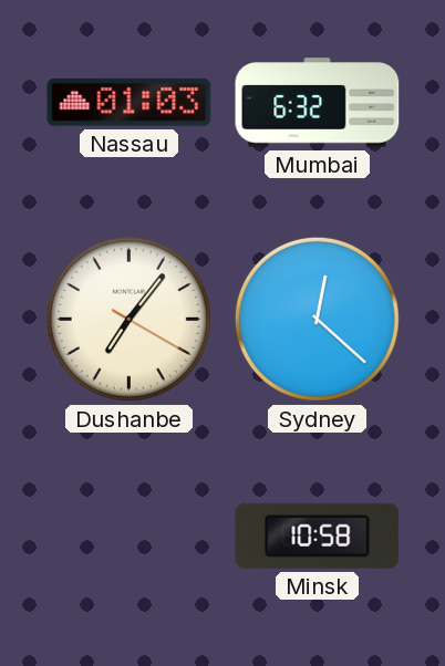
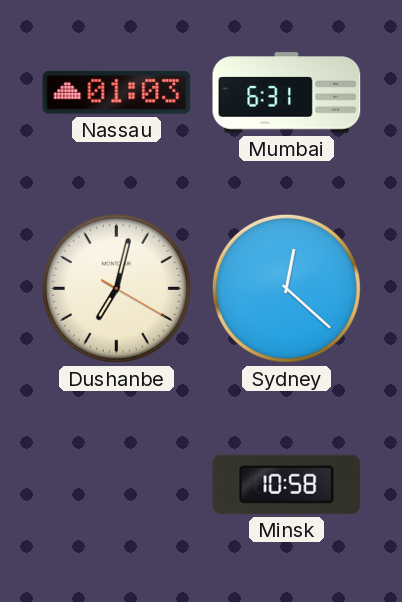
Mumbai: 6:32 -> 6:31 (287, 93)
Dushanbe: 7:06 -> 7:02 (116, 288)
